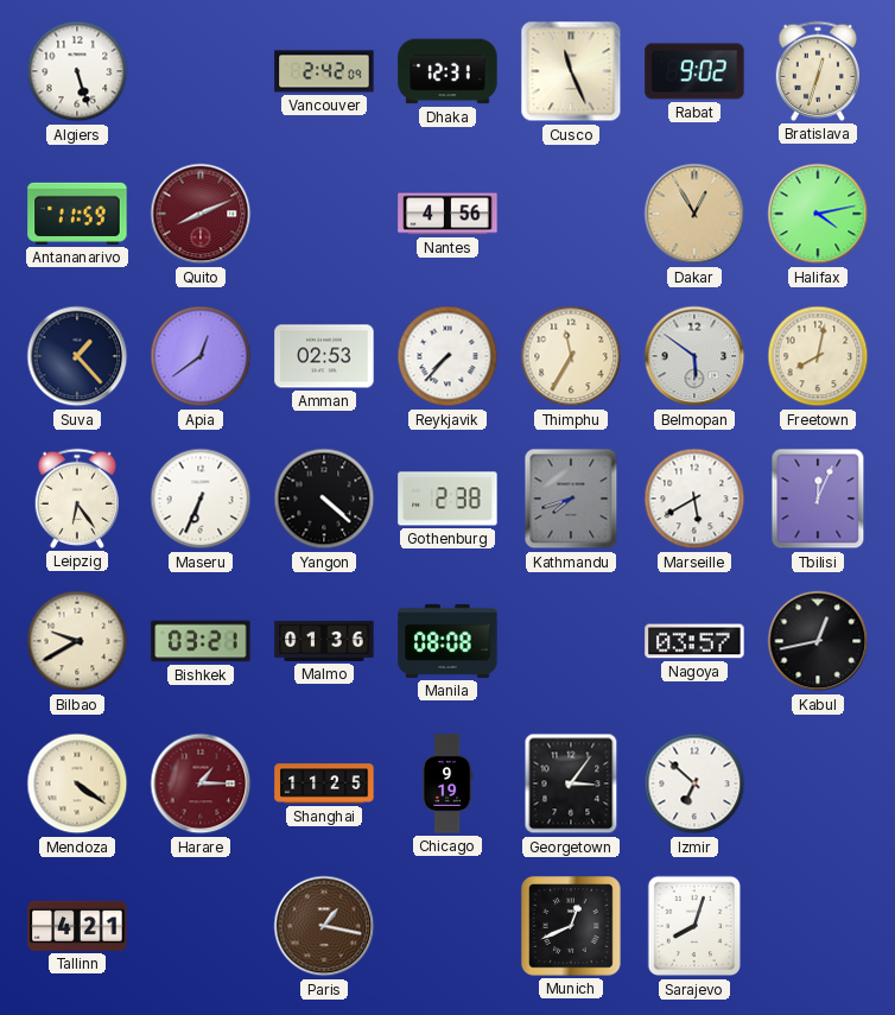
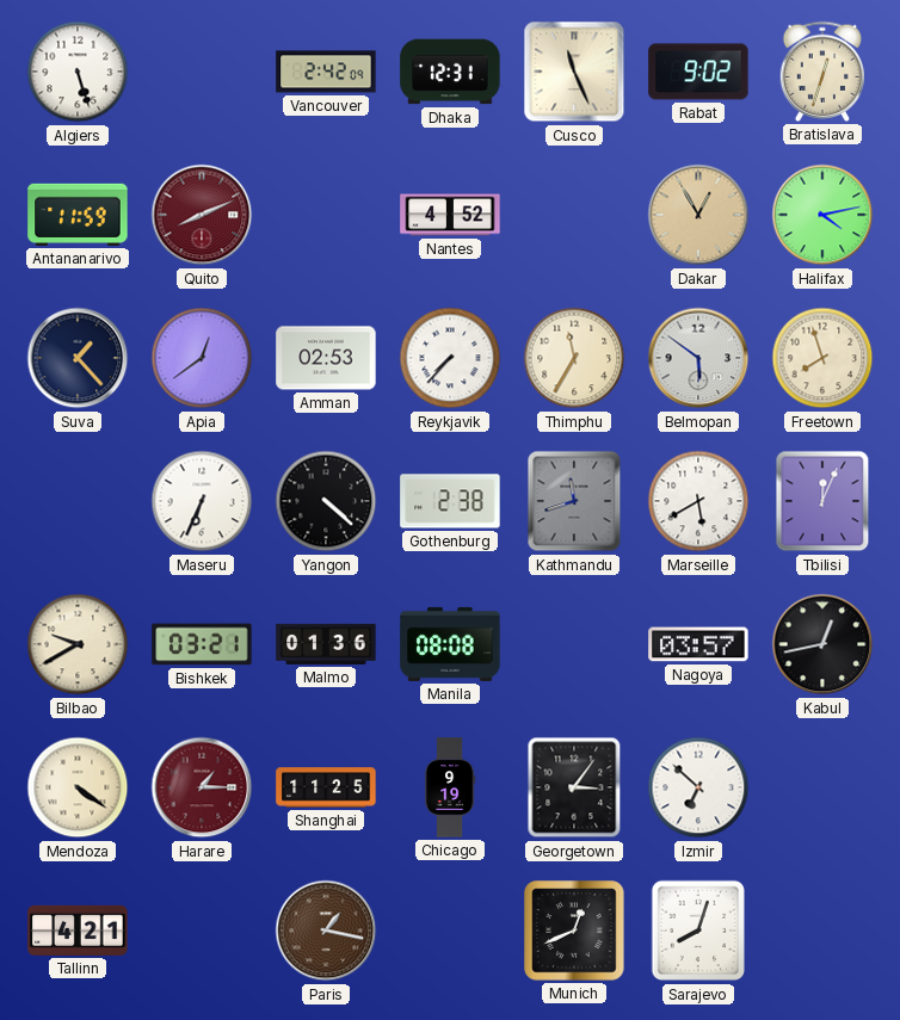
Nantes: 4:56 -> 4:52 (450, 215)
Freetown: 8:02 -> 7:57 (822, 358)
Leipzig: 6:24 -> none (77, 499)
Kathmandu: 7:42 -> 11:42 (574, 501)
